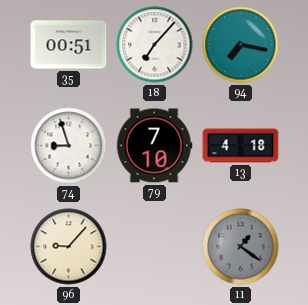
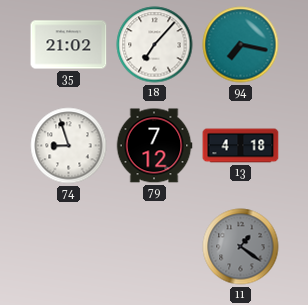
35: 00:51 -> 21:02 (69, 45)
79: 7:10 -> 7:12 (154, 146)
96: 9:07 -> none (69, 247)
